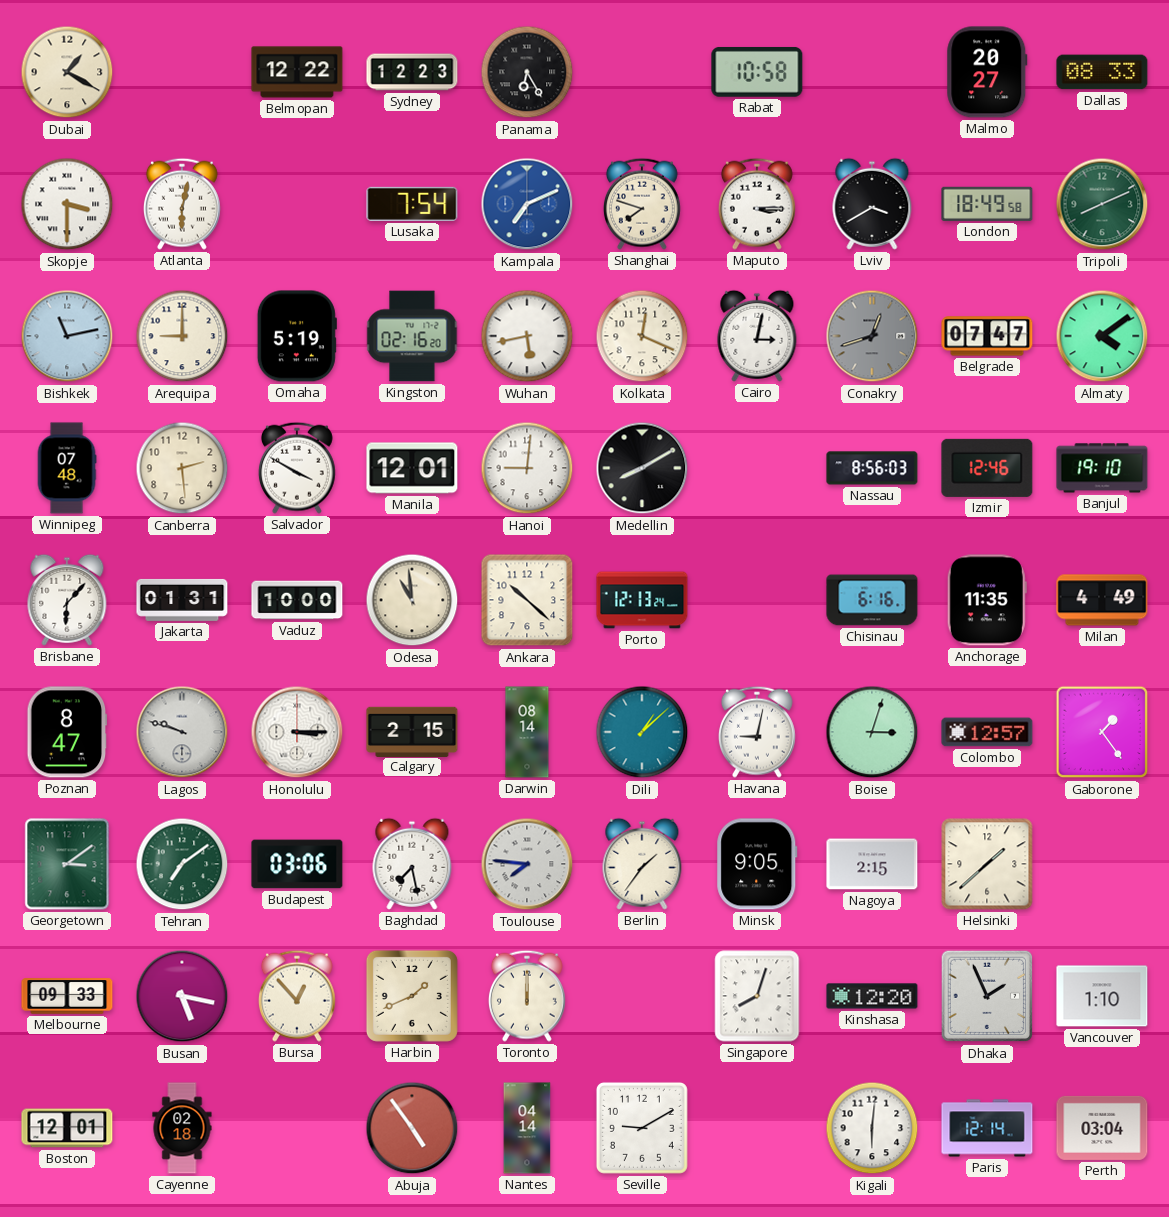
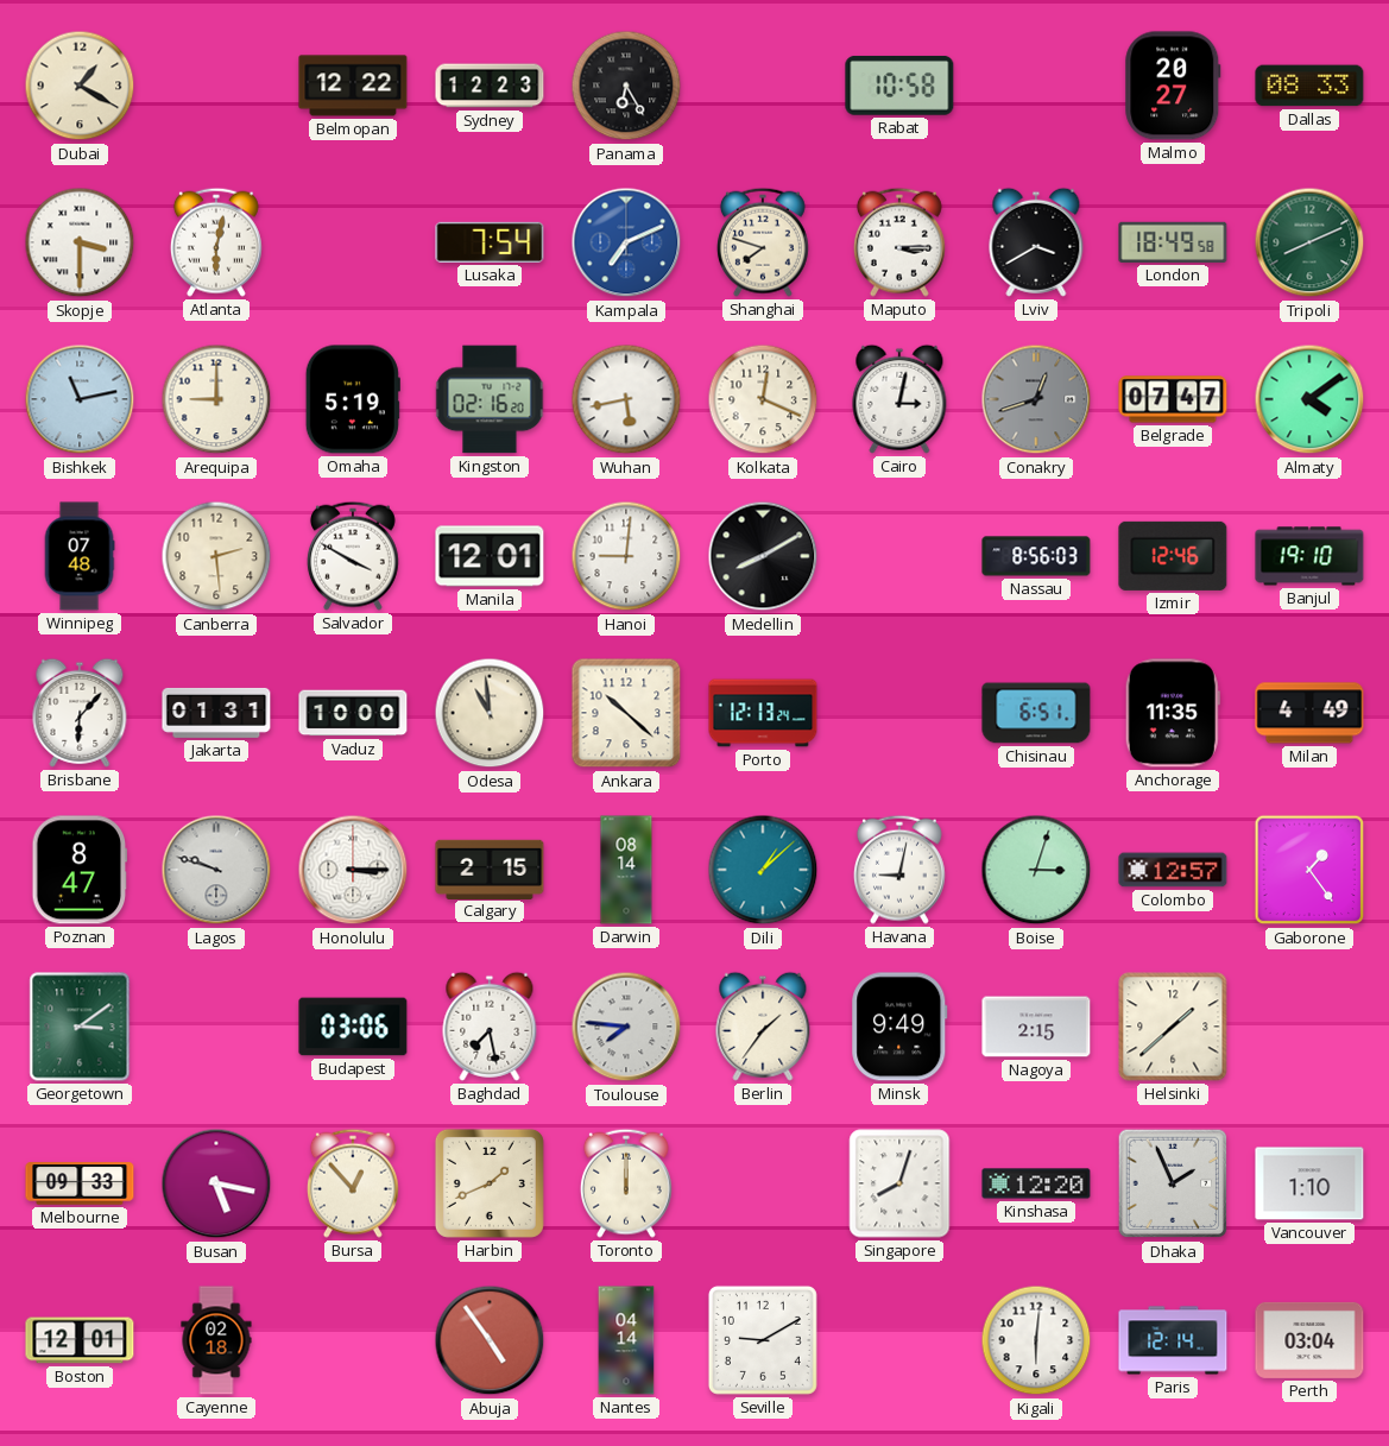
Chisinau: 6:16 -> 6:51 (1036, 713)
Tehran: 7:09 -> none (182, 864)
Minsk: 9:05 -> 9:49 (899, 1027)
